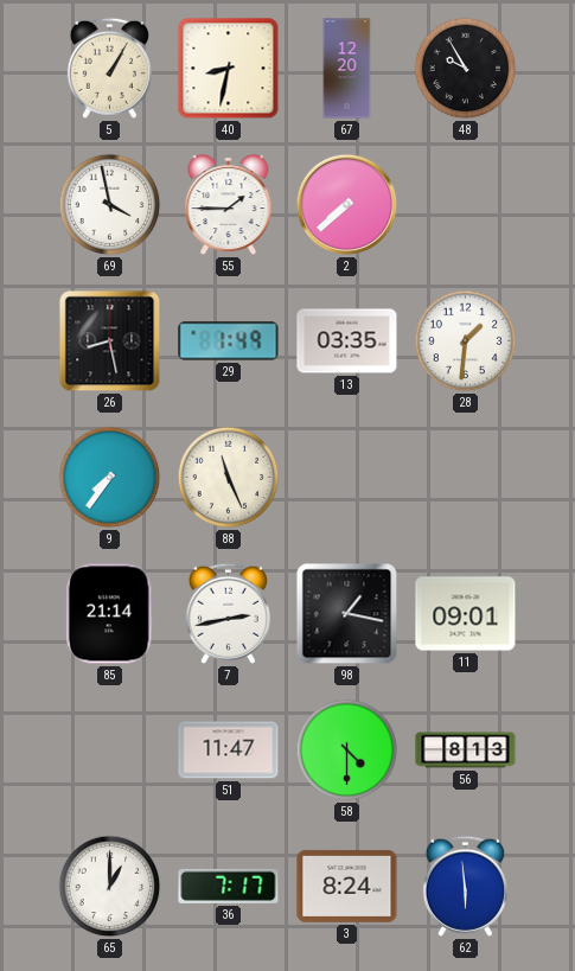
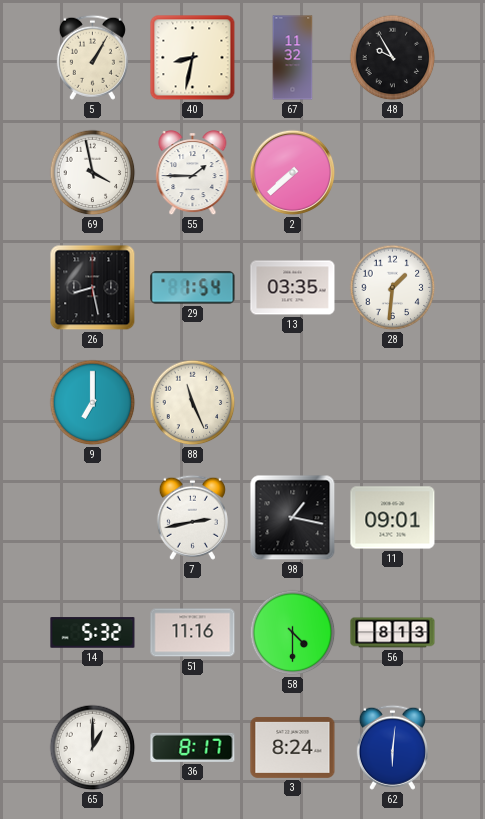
67: 12:20 -> 11:32 (293, 58)
29: 1:49 -> 1:54 (193, 288)
9: 7:36 -> 7:00 (93, 403)
85: 21:14 -> none (109, 614)
14: none -> 5:32 (93, 633)
51: 11:47 -> 11:16 (193, 633)
36: 7:17 -> 8:17 (193, 747)
62: 5:59 -> 6:01 (392, 747)
